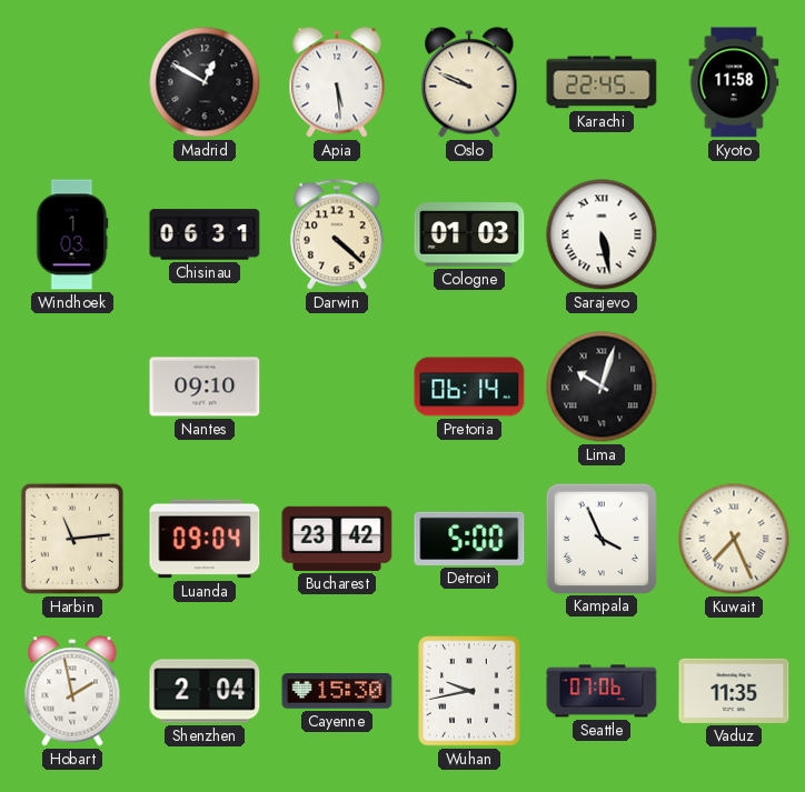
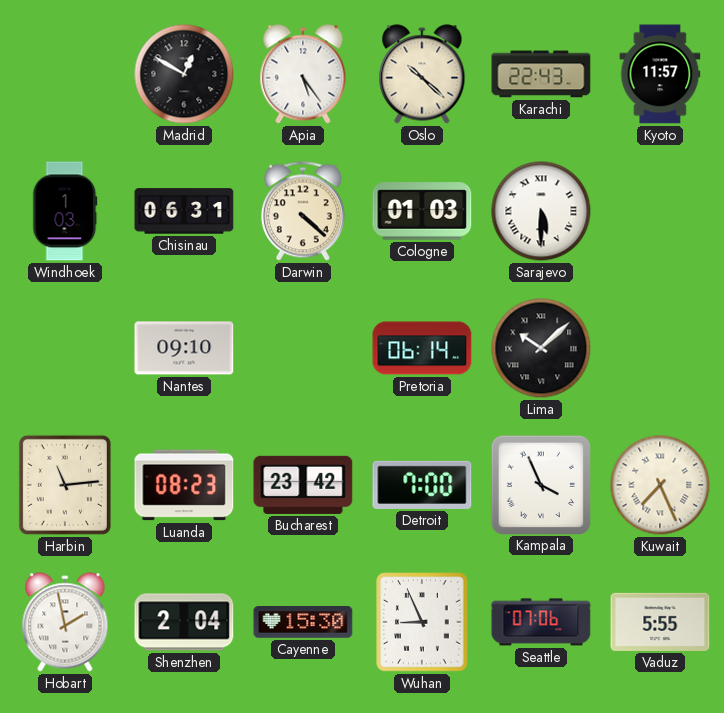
Apia: 5:29 -> 5:24 (303, 74)
Oslo: 9:49 -> 10:22 (422, 74)
Karachi: 22:45 -> 22:43 (541, 74)
Kyoto: 11:58 -> 11:57 (660, 74)
Sarajevo: 5:28 -> 5:30 (541, 211)
Lima: 10:03 -> 10:08 (541, 348)
Luanda: 09:04 -> 08:23 (184, 485)
Detroit: 5:00 -> 7:00 (422, 485)
Wuhan: 9:43 -> 8:56 (422, 622)
Vaduz: 11:35 -> 5:55 (660, 622)
